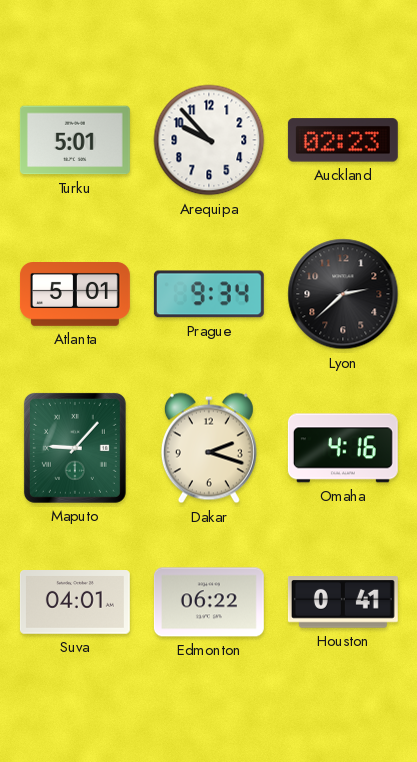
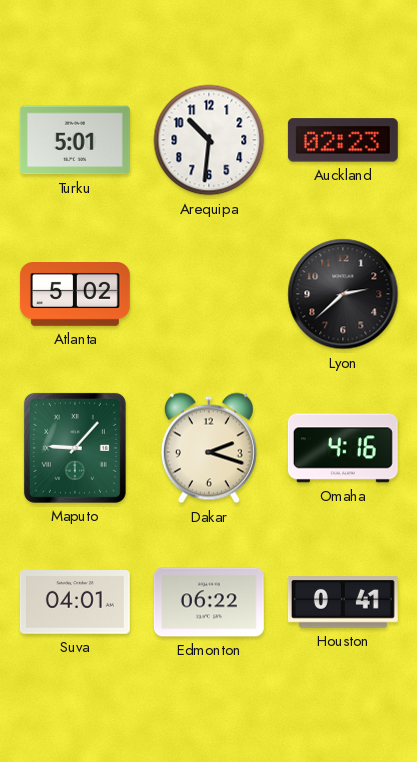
Arequipa: 9:53 -> 10:31 (209, 140)
Atlanta: 5:01 -> 5:02 (75, 295)
Prague: 9:34 -> none (209, 294)
